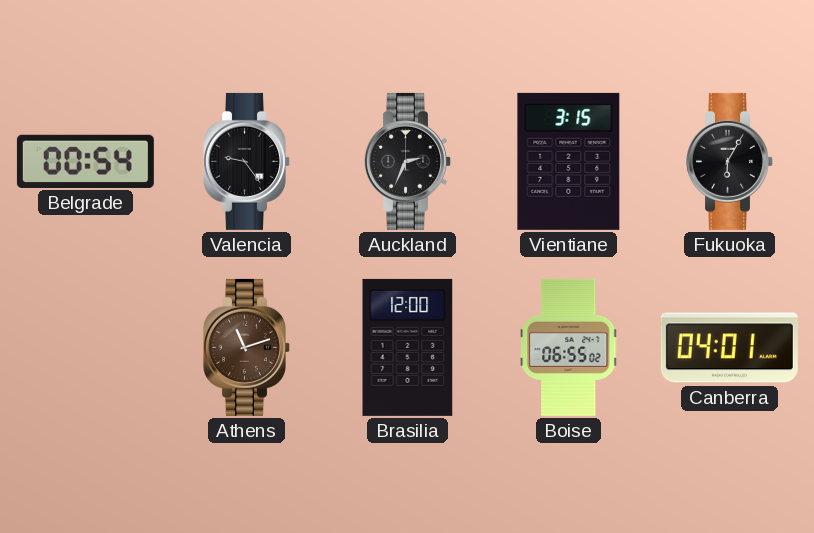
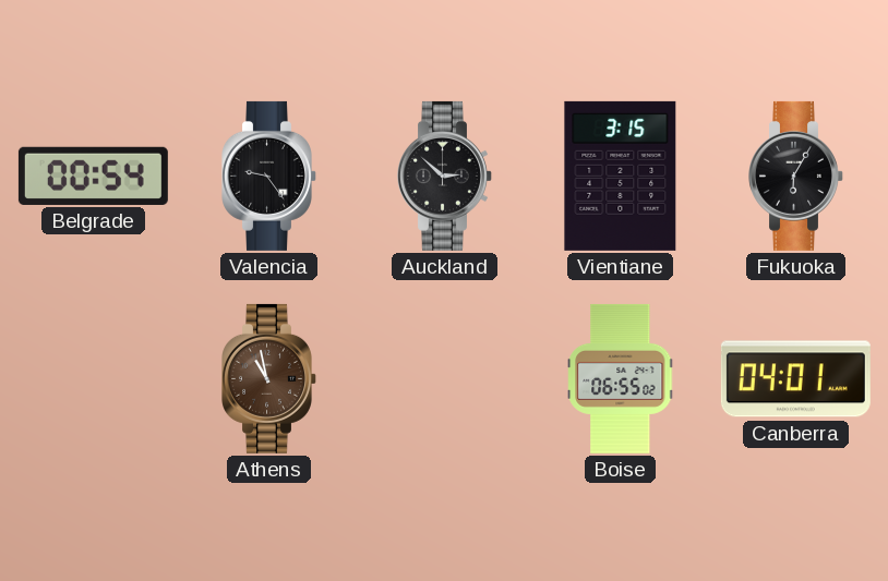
Auckland: 2:34 -> 2:52 (445, 175)
Athens: 11:12 -> 10:58 (269, 378)
Brasilia: 12:00 -> none (408, 347)
